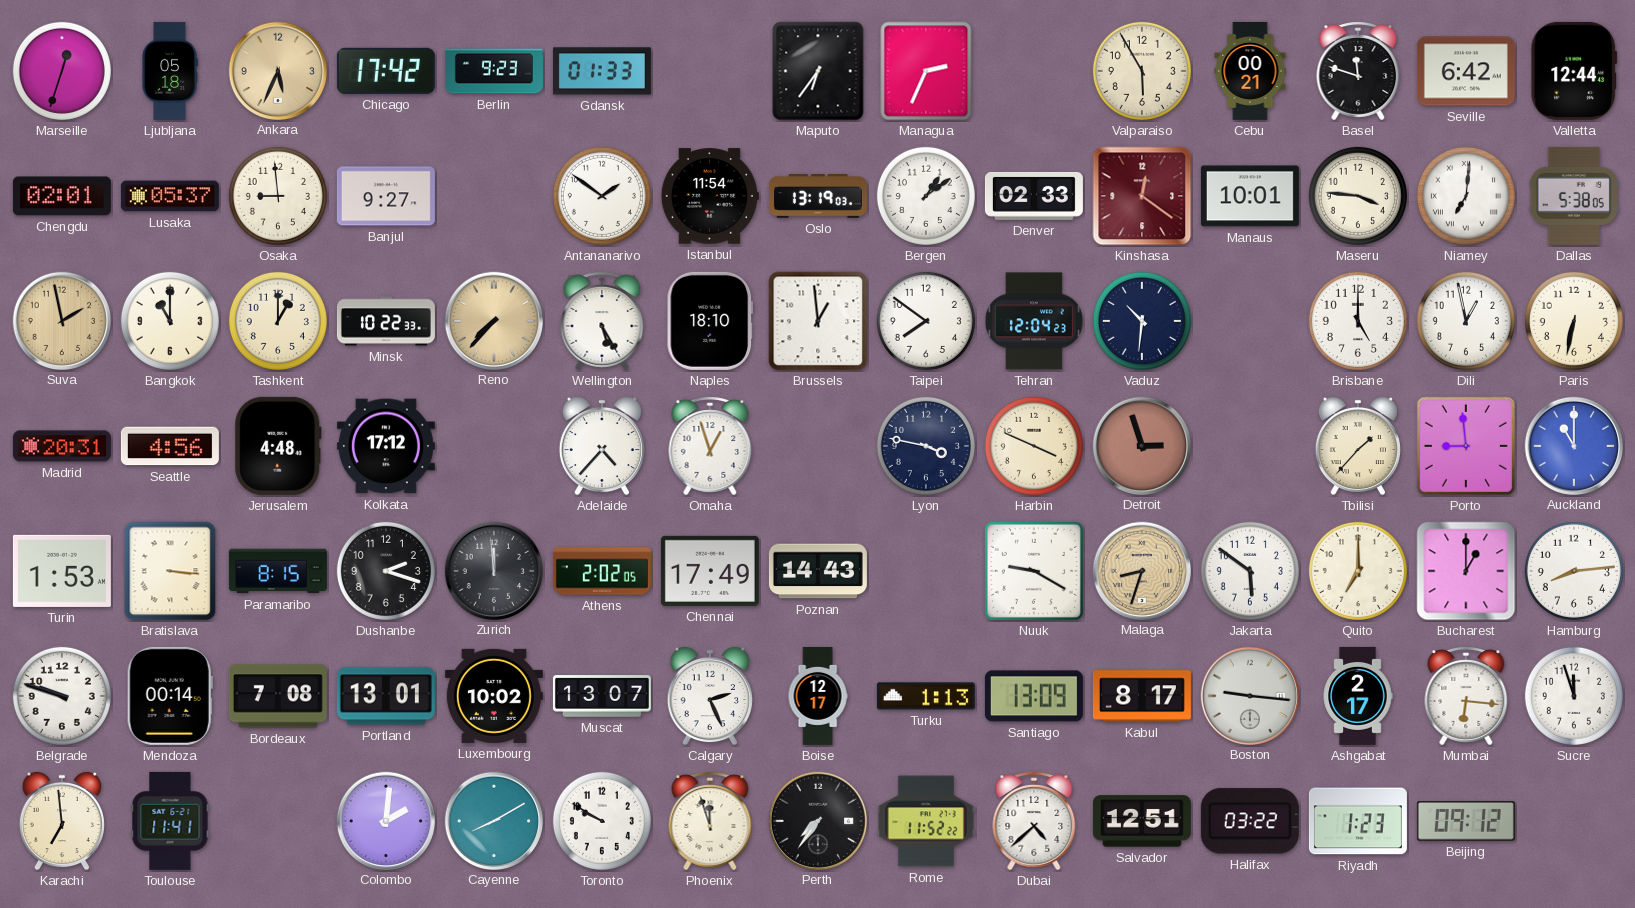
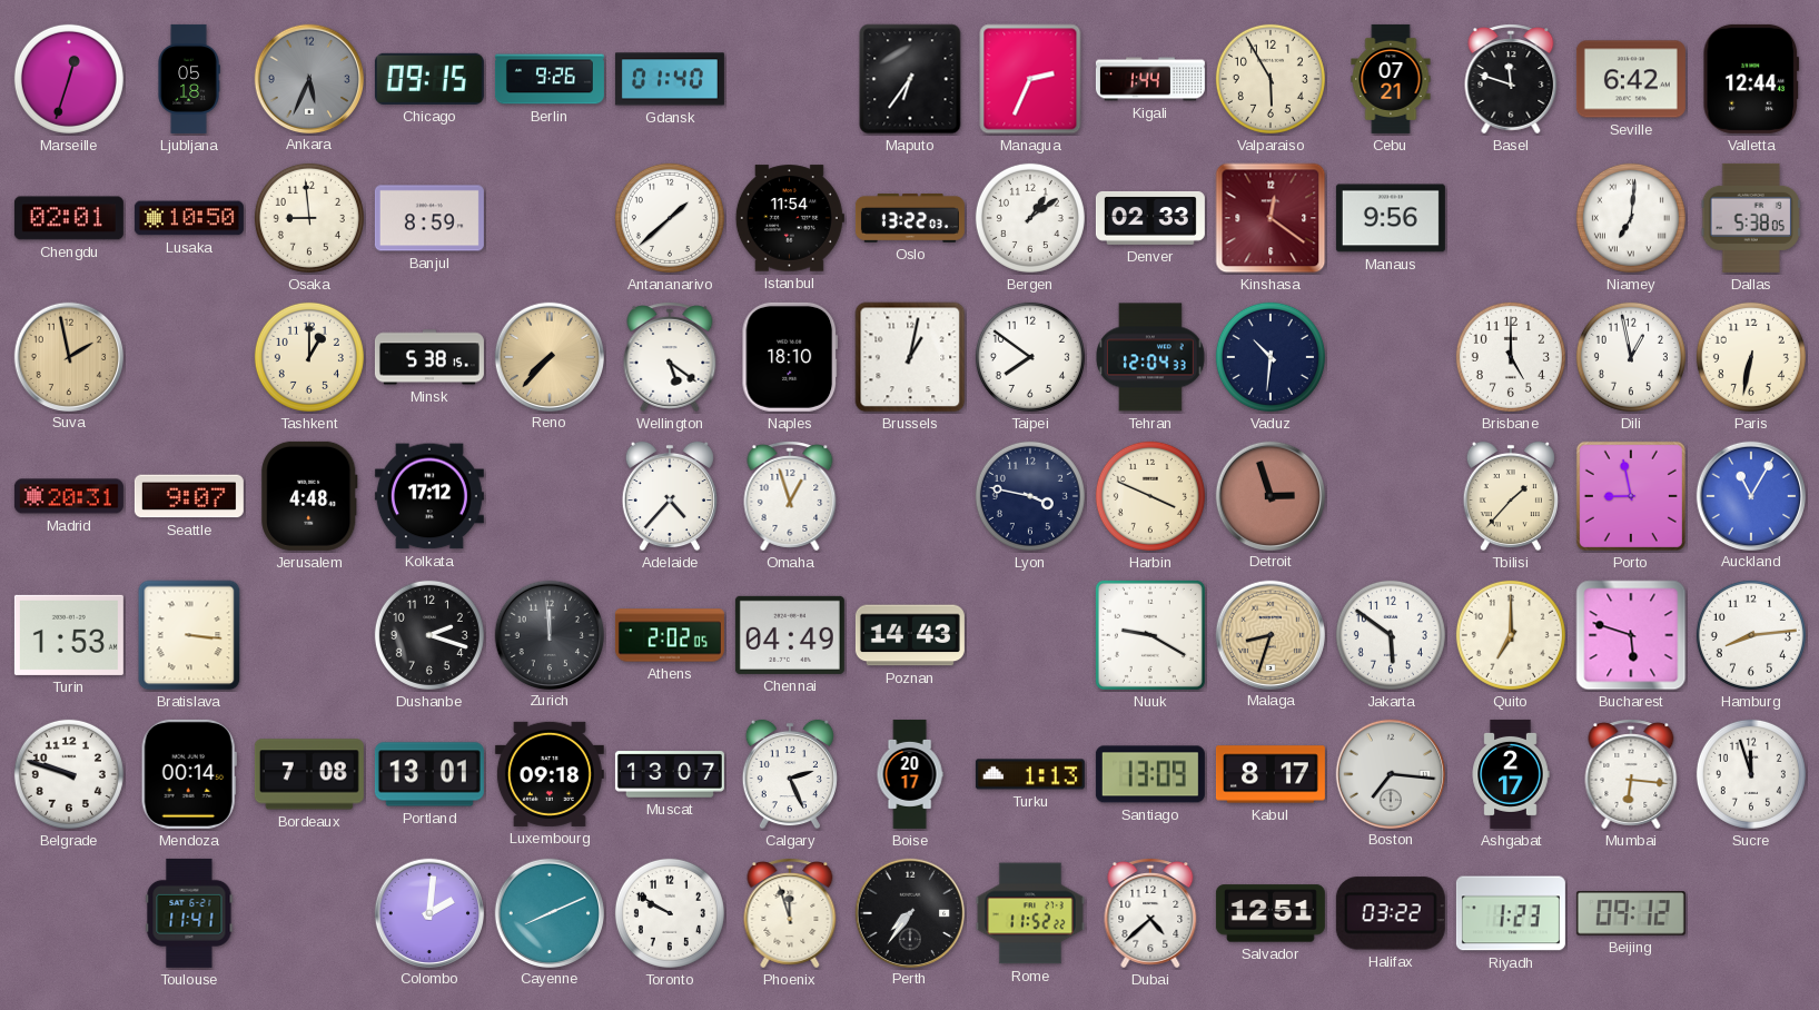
Ankara dial: champagne -> grey (308, 78)
Chicago: 17:42 -> 09:15 (429, 79)
Berlin: 9:23 -> 9:26 (550, 79)
Gdansk: 01:33 -> 01:40 (670, 79)
Kigali: none -> 1:44 (1150, 79)
Cebu: 00:21 -> 07:21 (1391, 79)
Lusaka: 05:37 -> 10:50 (189, 218)
Banjul: 9:27 -> 8:59 (429, 218)
Antananarivo: 1:51 -> 1:38 (670, 218)
Oslo: 13:19 -> 13:22 (910, 218)
Manaus: 10:01 -> 9:56 (1391, 218)
Maseru: 3:46 -> none (1358, 196)
Bangkok: 11:00 -> none (170, 321)
Minsk: 10:22 -> 5:38 (429, 357)
Wellington: 5:25 -> 5:21 (670, 357)
Brussels: 12:59 -> 1:02 (910, 357)
Tehran: 12:04:23 -> 12:04:33 (1150, 357)
Seattle: 4:56 -> 9:07 (189, 496)
Porto: 8:59 -> 8:58 (1631, 496)
Auckland: 11:00 -> 11:05 (1750, 495)
Paramaribo: 8:15 -> none (278, 571)
Chennai: 17:49 -> 04:49 (790, 635)
Bucharest: 1:00 -> 5:48 (1631, 635)
Luxembourg: 10:02 -> 09:18 (550, 774)
Boise: 12:17 -> 20:17 (910, 774)
Boston: 9:16 -> 7:16 (1390, 773)
Karachi: 6:59 -> none (62, 821)
Cayenne: 8:10 -> 8:11 (548, 912)
